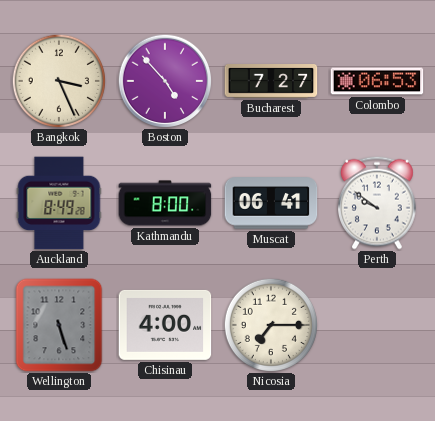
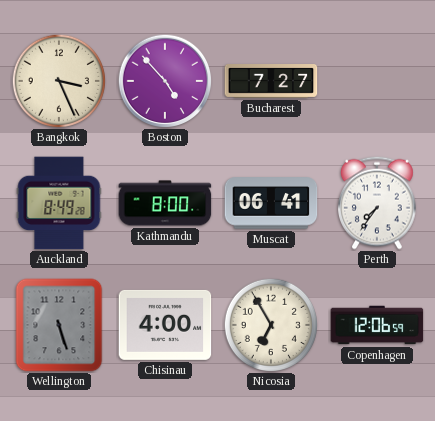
Colombo: 06:53 -> none (377, 81)
Perth: 9:51 -> 7:36 (377, 203)
Nicosia: 7:15 -> 6:55 (270, 324)
Copenhagen: none -> 12:06 (377, 325)
